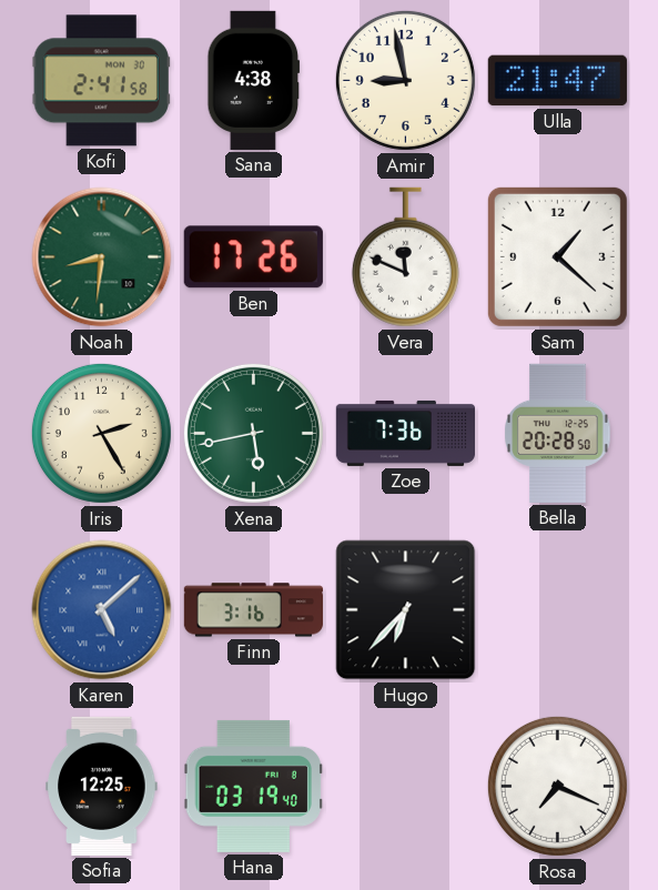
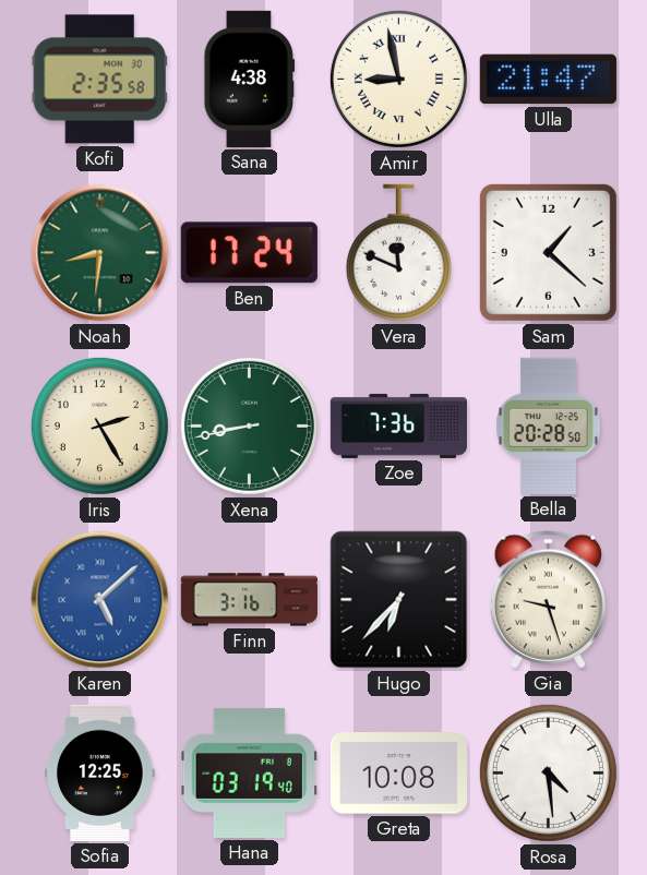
Kofi: 2:41 -> 2:35 (99, 80)
Amir numerals: Arabic -> Roman (398, 79)
Ben: 17:26 -> 17:24 (249, 253)
Xena: 5:43 -> 8:43 (249, 425)
Gia: none -> 9:27 (548, 600)
Greta: none -> 10:08 (398, 774)
Rosa: 7:19 -> 4:29 (548, 772)
